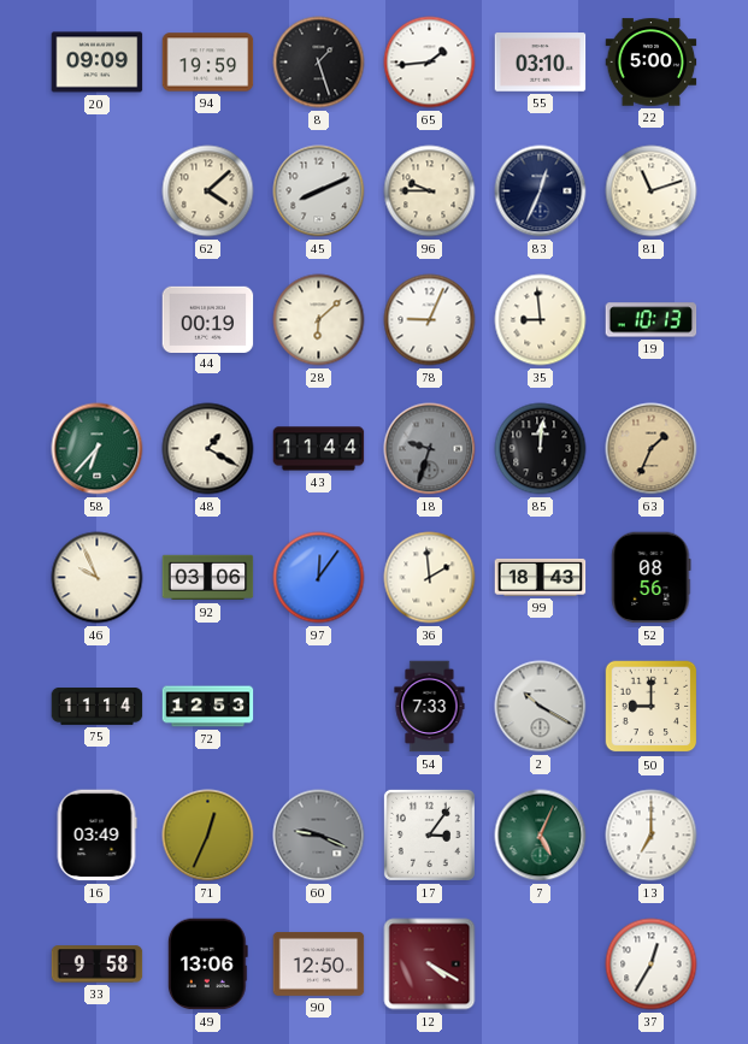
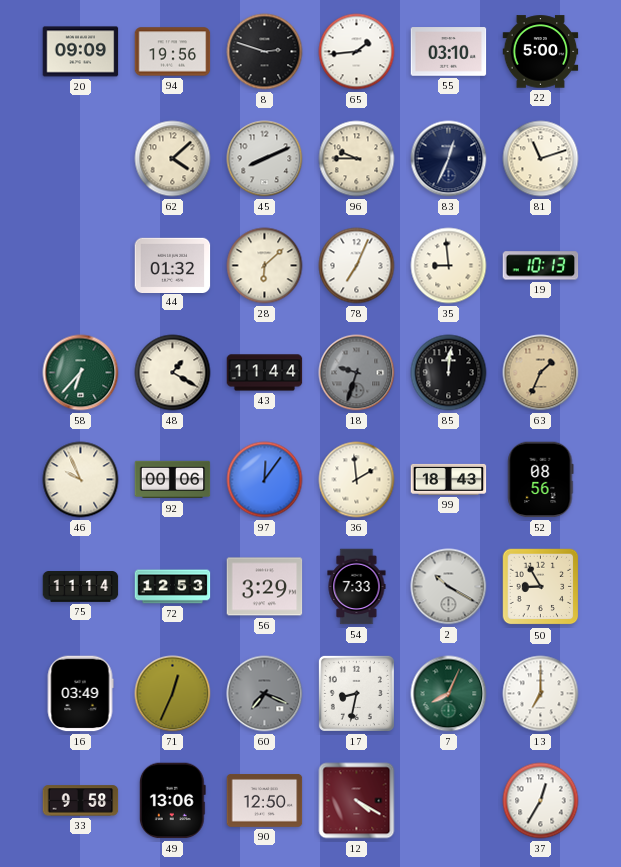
94: 19:59 -> 19:56 (173, 52)
8: 1:27 -> 2:48 (265, 52)
44: 00:19 -> 01:32 (173, 265)
78: 9:04 -> 7:04 (357, 266)
92: 03:06 -> 00:06 (173, 480)
56: none -> 3:29 (265, 587)
50: 9:00 -> 8:55 (541, 587)
60: 9:19 -> 7:19 (265, 694)
17: 3:06 -> 8:32 (356, 693)
7: 5:04 -> 8:04 (449, 694)
